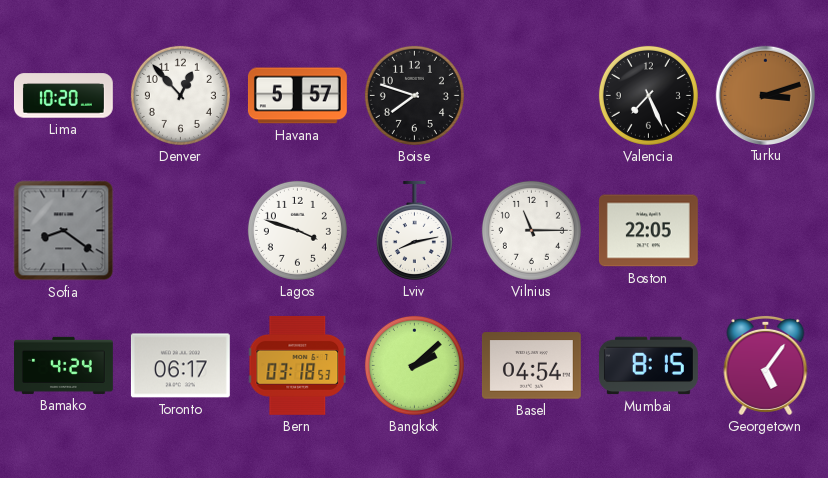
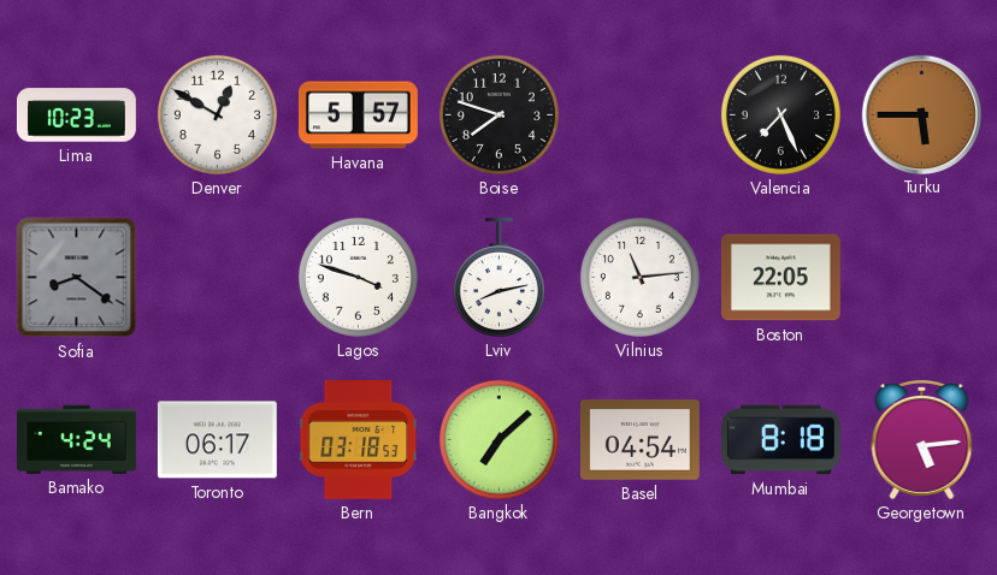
Lima: 10:20 -> 10:23 (76, 115)
Denver: 12:53 -> 12:50 (217, 114)
Turku: 3:12 -> 5:45 (921, 114)
Vilnius: 11:15 -> 11:14 (639, 277)
Bangkok: 2:08 -> 7:08 (498, 439)
Mumbai: 8:15 -> 8:18 (780, 440)
Georgetown: 5:06 -> 5:14 (922, 439)
